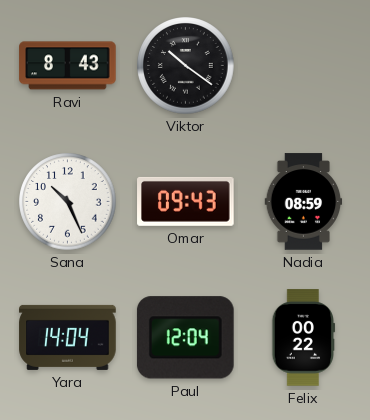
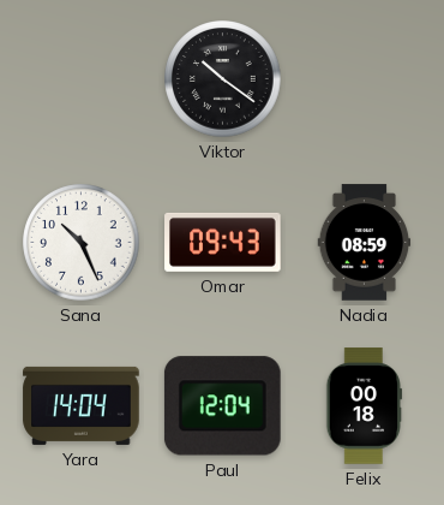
Ravi: 8:43 -> none (68, 66)
Felix: 00:22 -> 00:18 (365, 406)
